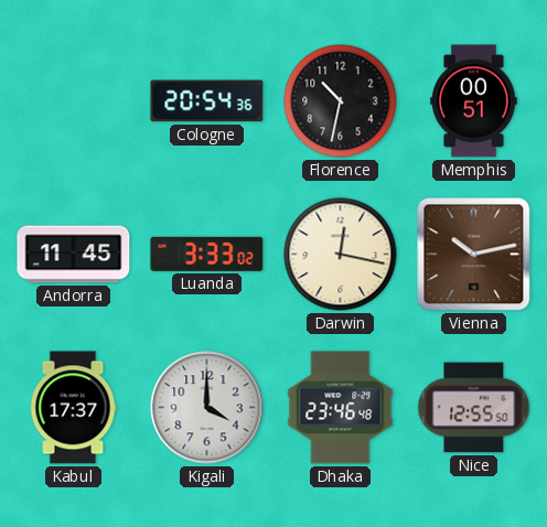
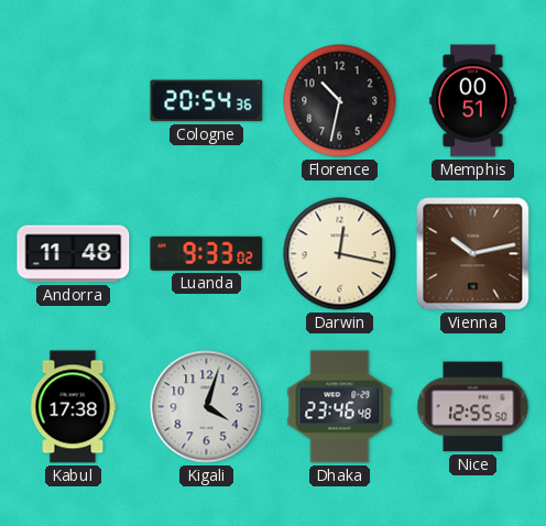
Andorra: 11:45 -> 11:48 (74, 254)
Luanda: 3:33 -> 9:33 (207, 253)
Kabul: 17:37 -> 17:38 (73, 407)
Kigali: 4:00 -> 4:03 (207, 407)
